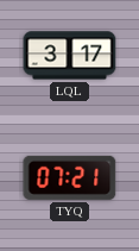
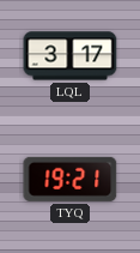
TYQ: 07:21 -> 19:21 (71, 179)
